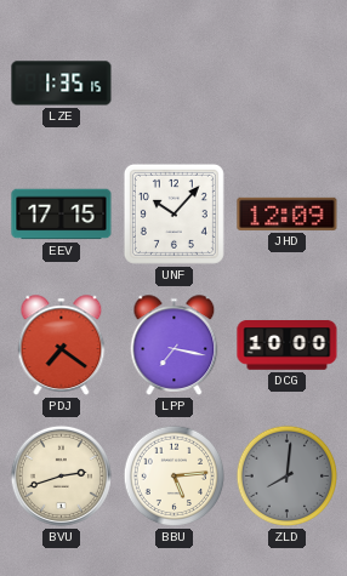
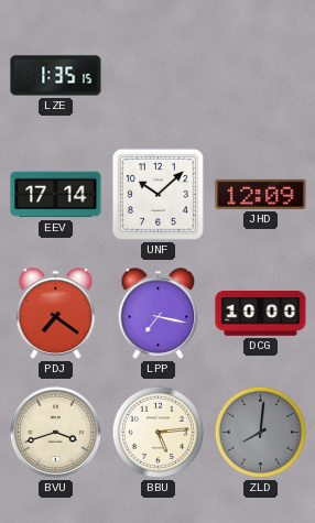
EEV: 17:15 -> 17:14 (56, 195)
UNF: 10:07 -> 10:08 (157, 194)
BVU: 2:42 -> 3:42 (55, 432)
